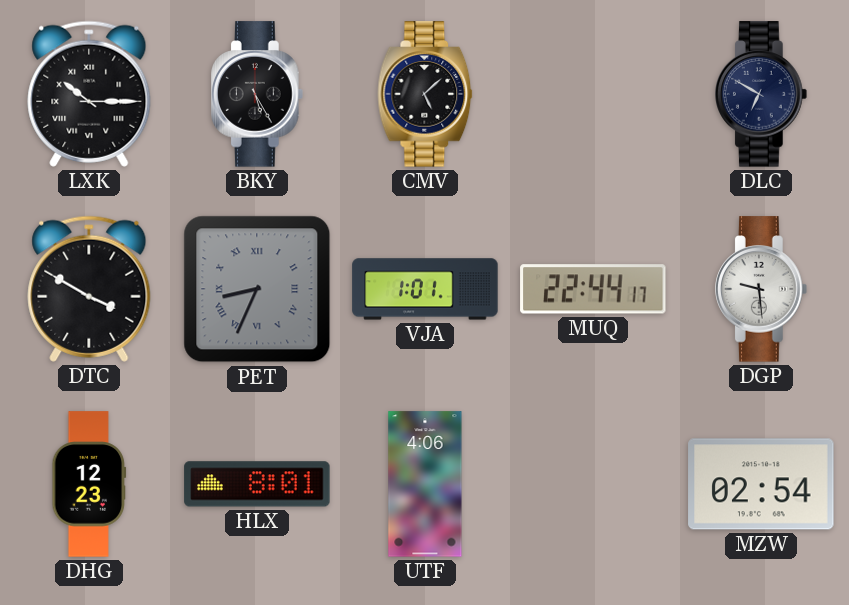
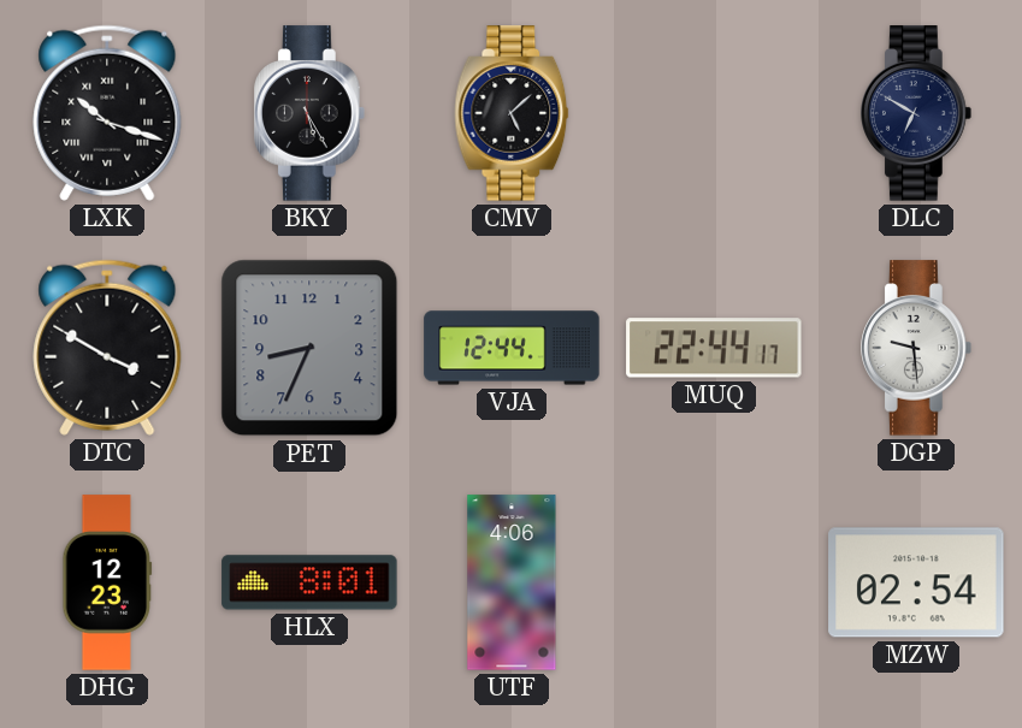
LXK: 10:15 -> 10:18 (107, 113)
PET numerals: Roman -> Arabic (309, 348)
VJA: 1:01 -> 12:44 (512, 348)
